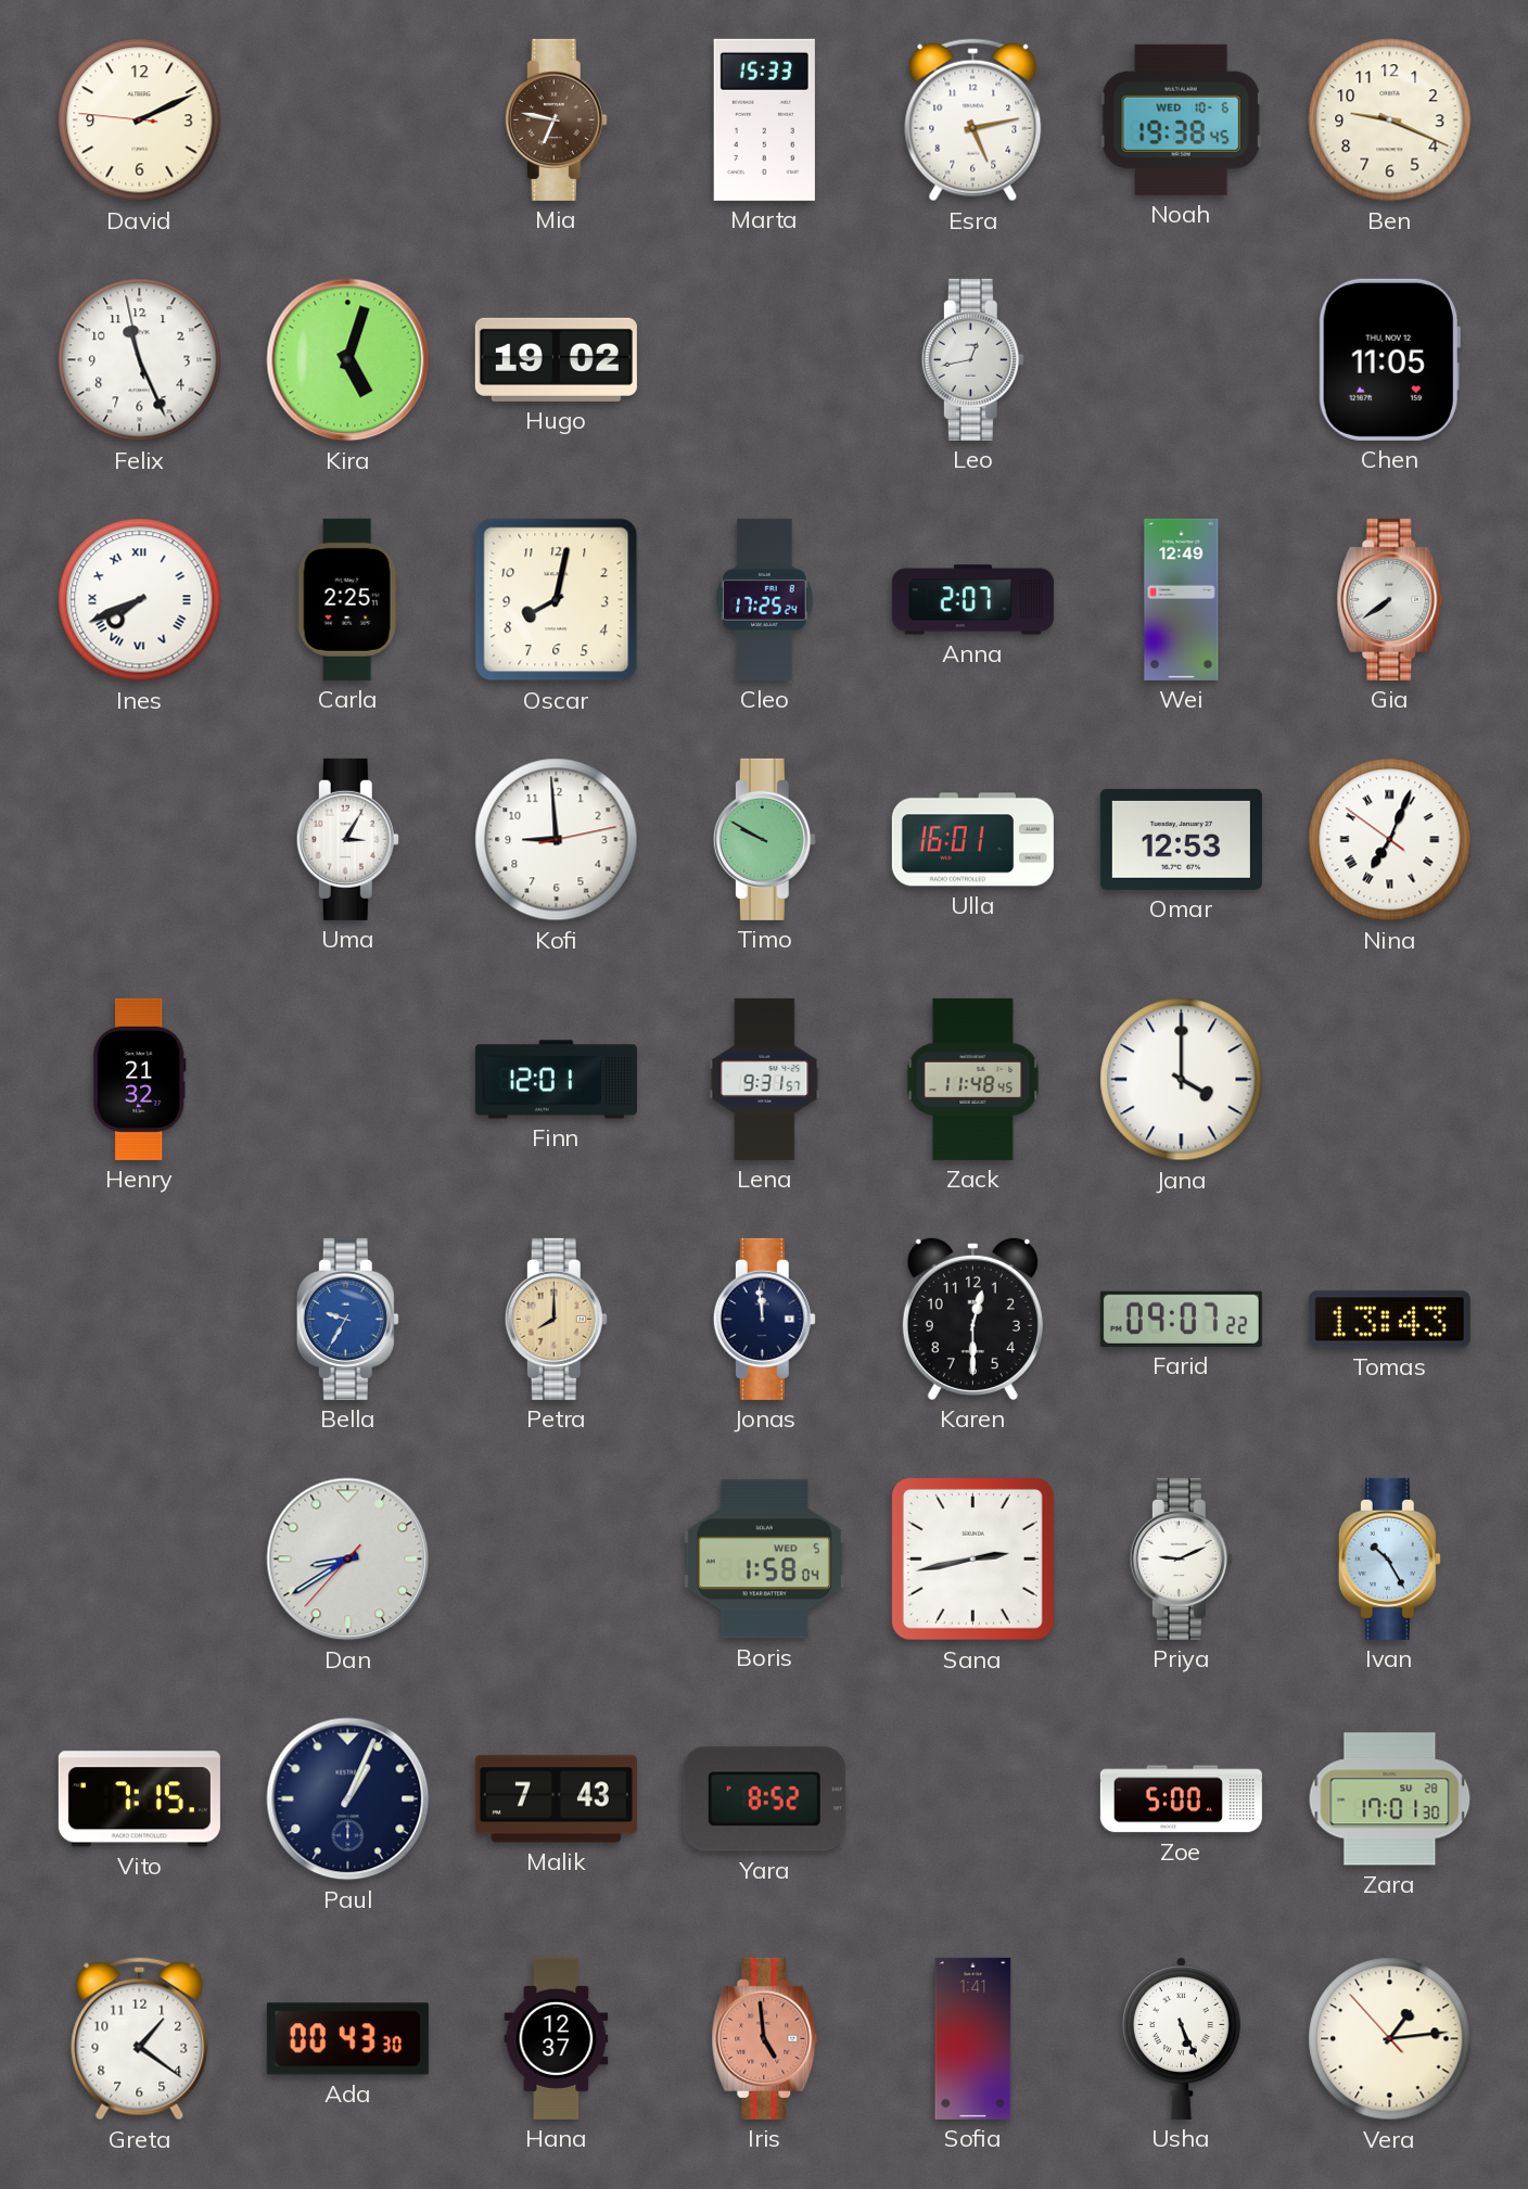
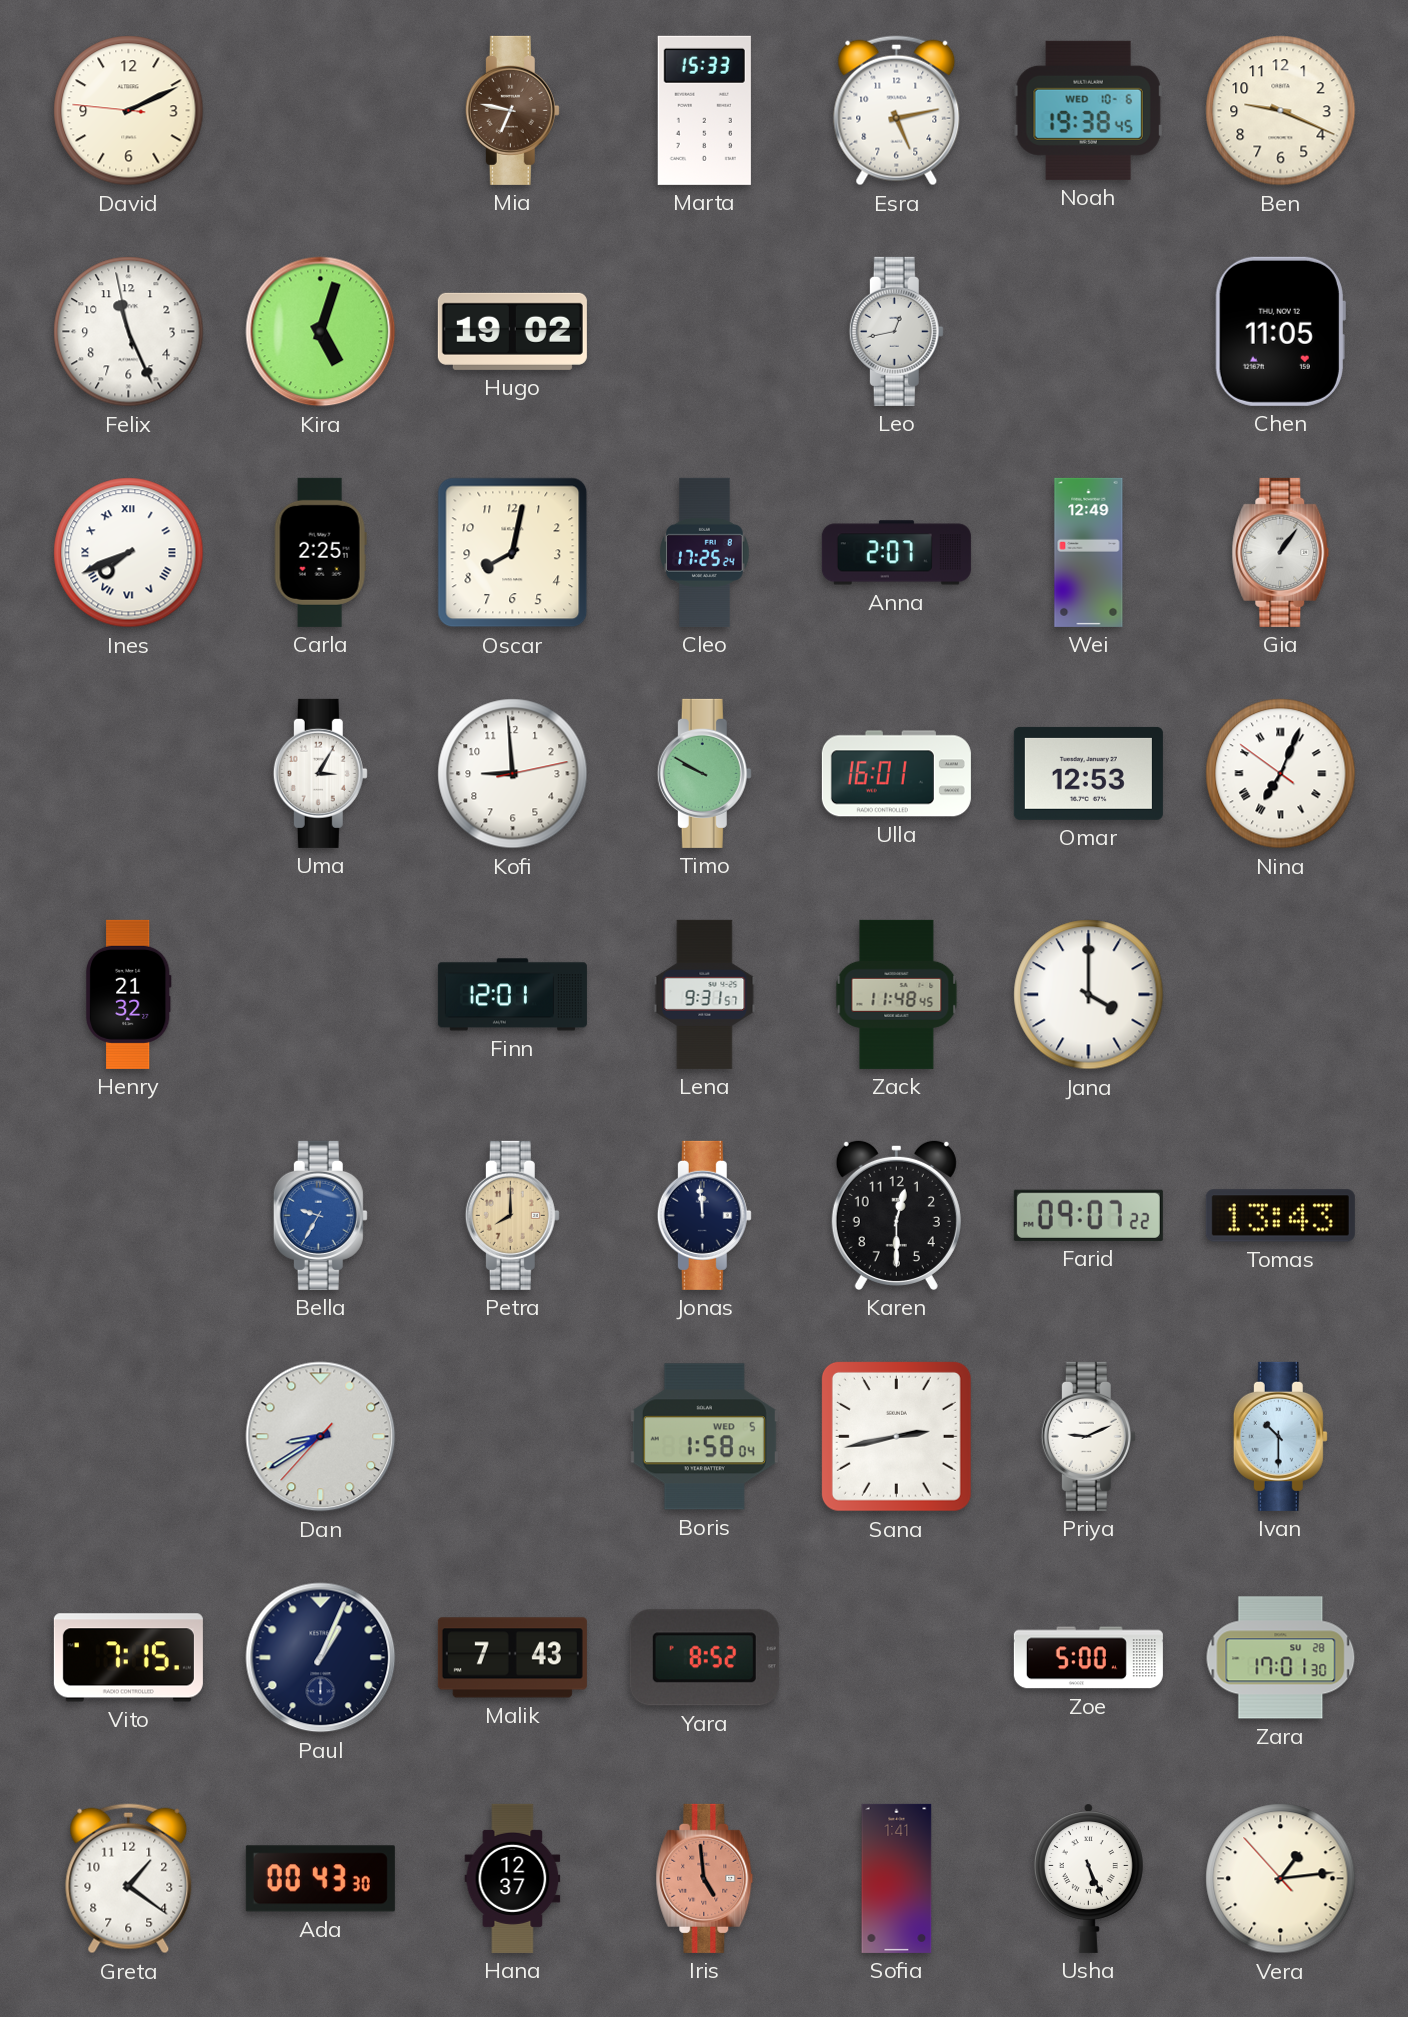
Gia: 7:39 -> 1:06 (1281, 552)
Ivan: 10:25 -> 10:30 (1280, 1436)
